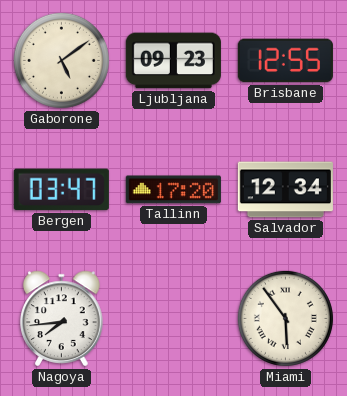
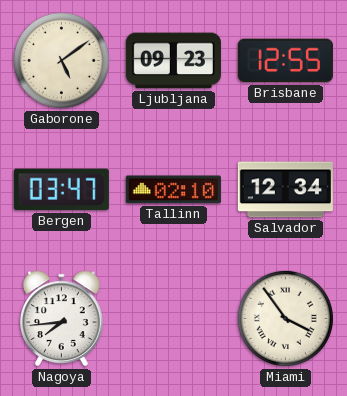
Tallinn: 17:20 -> 02:10 (173, 190)
Miami: 5:54 -> 3:54 (285, 318)
